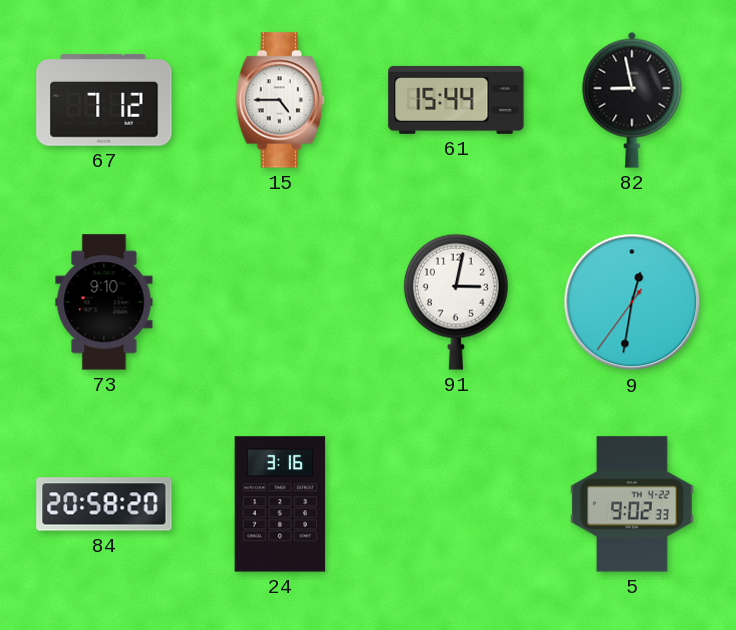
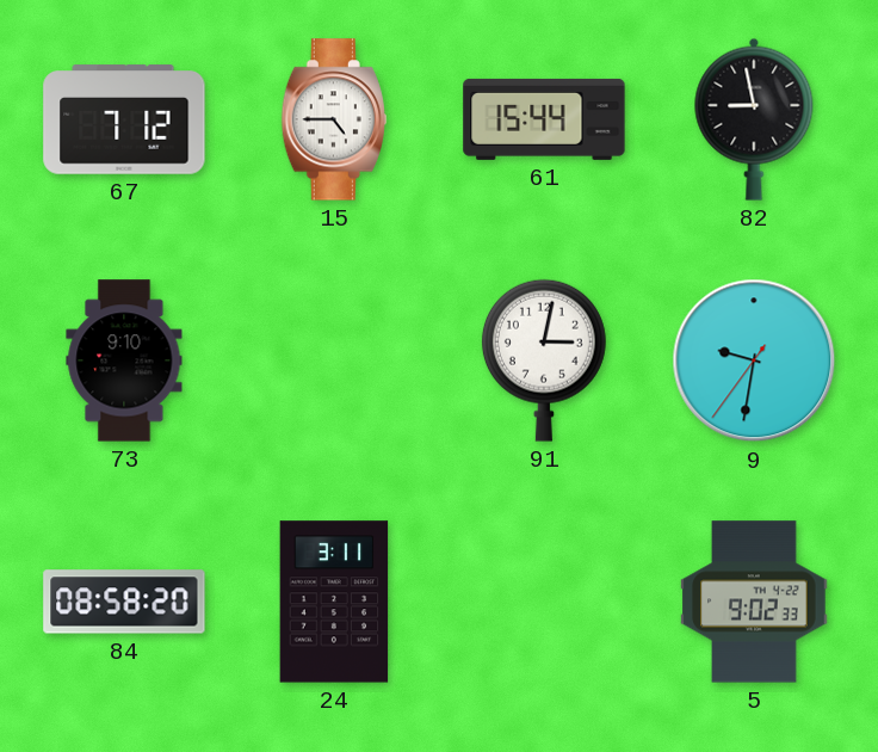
9: 12:31 -> 9:31 (754, 360)
84: 20:58 -> 08:58 (124, 602)
24: 3:16 -> 3:11 (334, 602)
